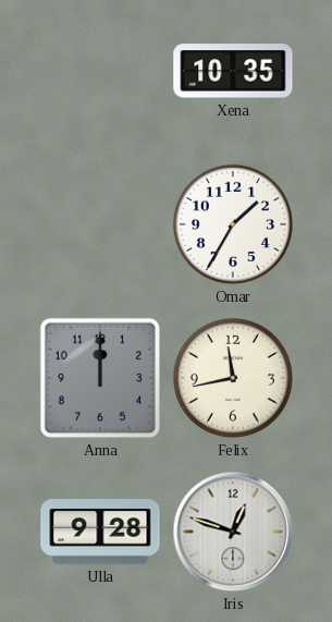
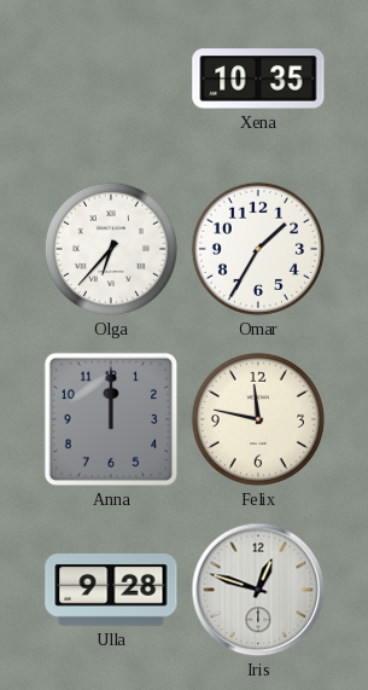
Olga: none -> 6:37 (111, 249)
Felix: 11:43 -> 11:47 (258, 419)
